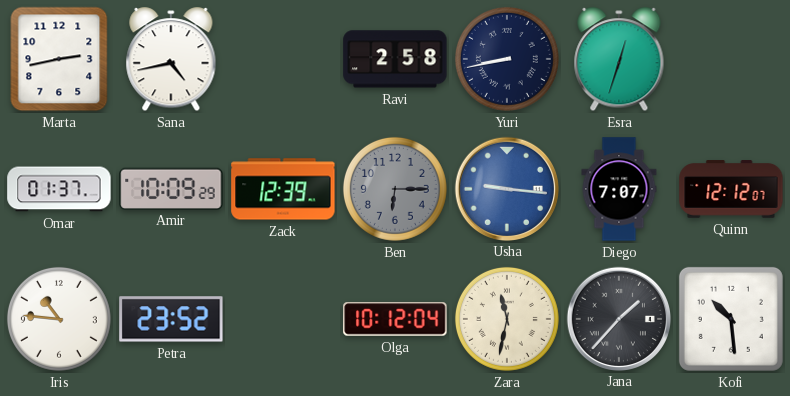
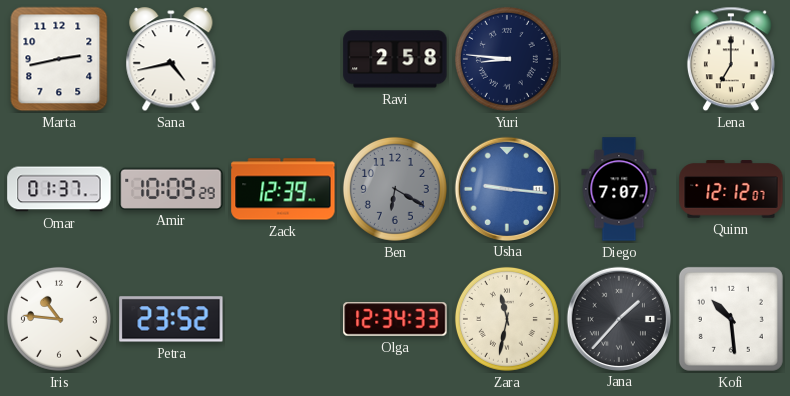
Yuri: 8:43 -> 8:46 (507, 59)
Esra: 12:33 -> none (619, 60)
Lena: none -> 7:00 (731, 59)
Ben: 6:15 -> 6:20 (395, 189)
Olga: 10:12 -> 12:34 (395, 319)
